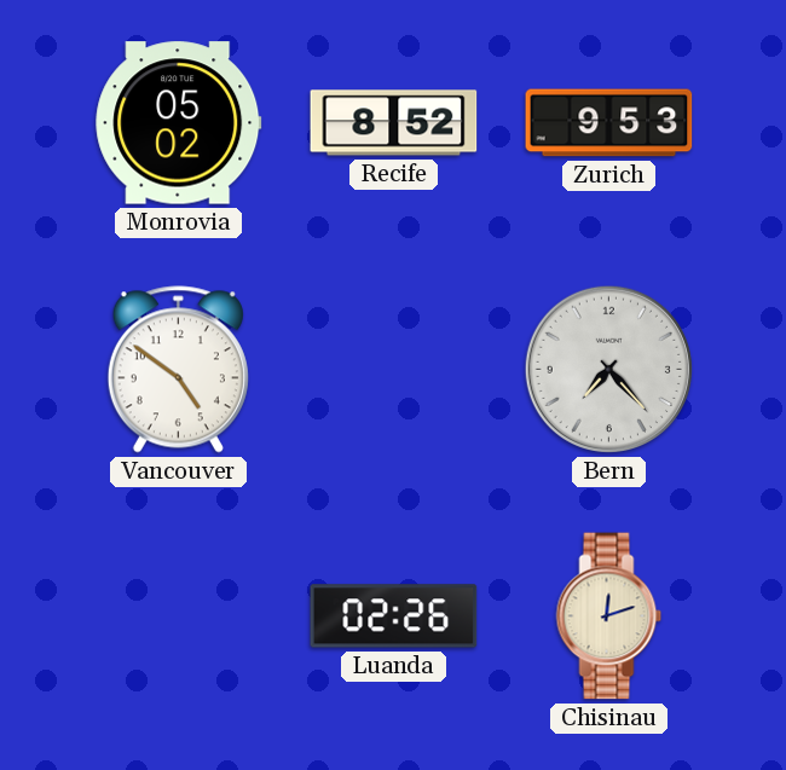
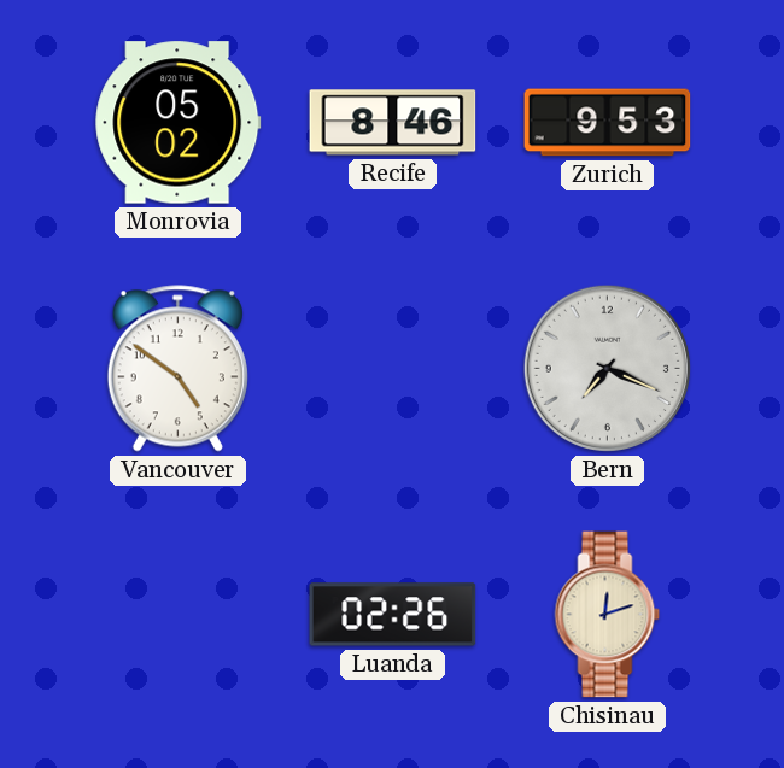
Recife: 8:52 -> 8:46 (393, 123)
Bern: 7:23 -> 7:19 (607, 368)
